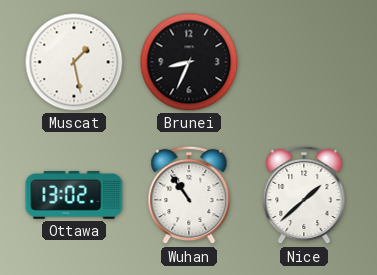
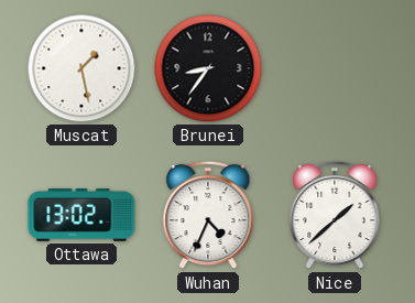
Brunei: 8:34 -> 8:36 (208, 68)
Wuhan: 10:54 -> 4:34 (208, 215)
